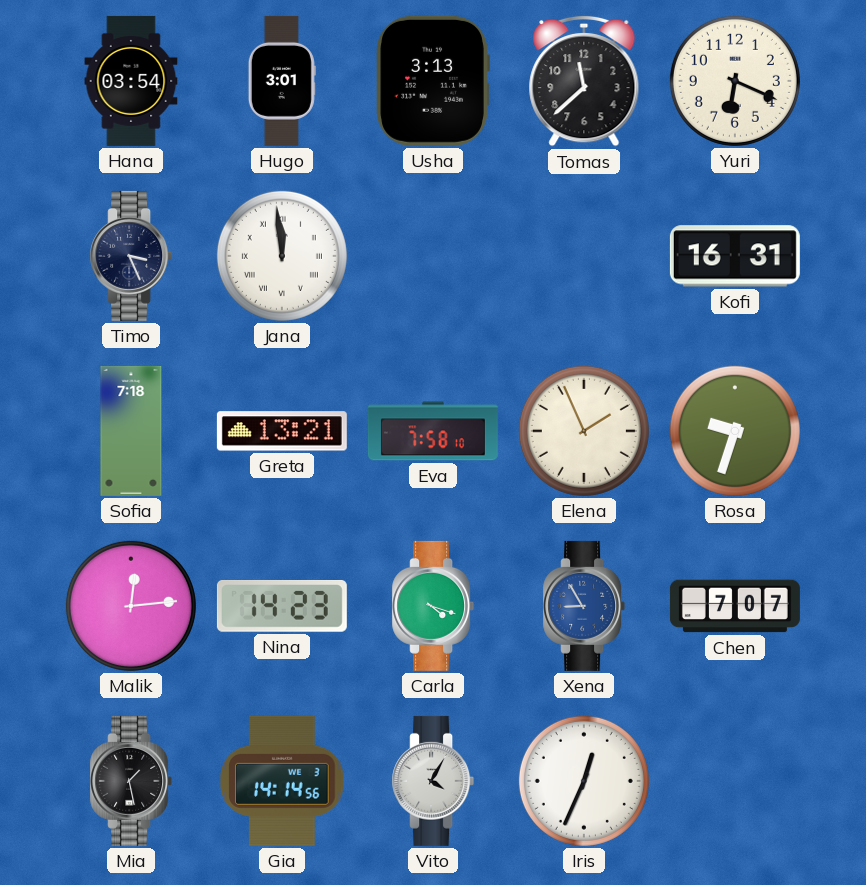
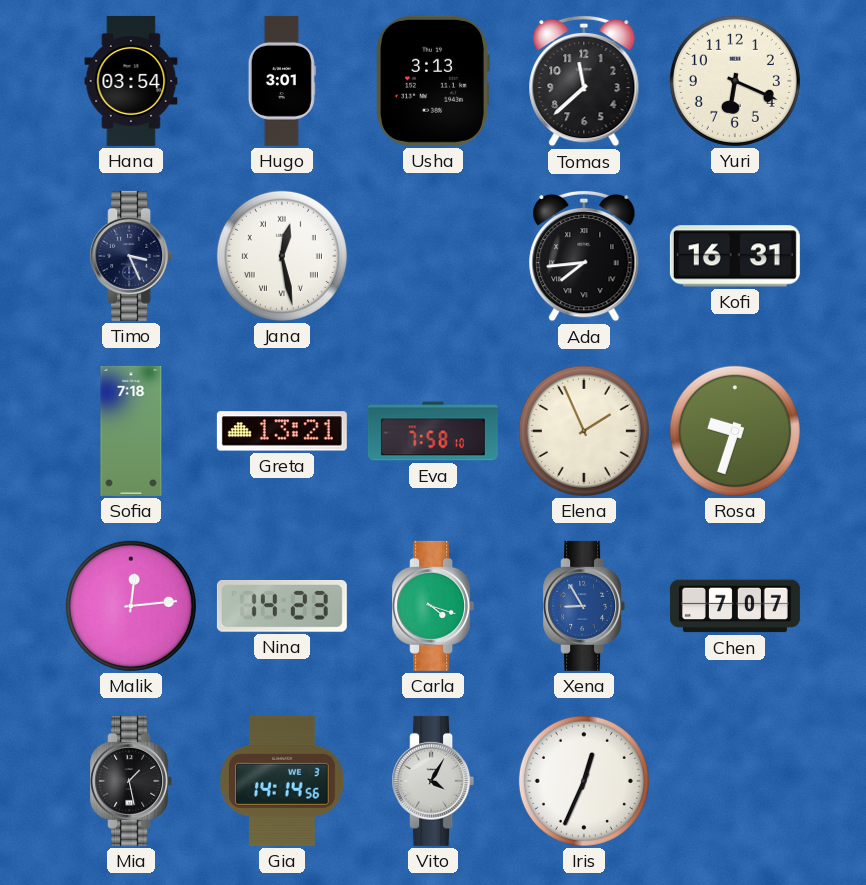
Jana: 11:59 -> 12:28 (282, 256)
Ada: none -> 7:44 (584, 256)
